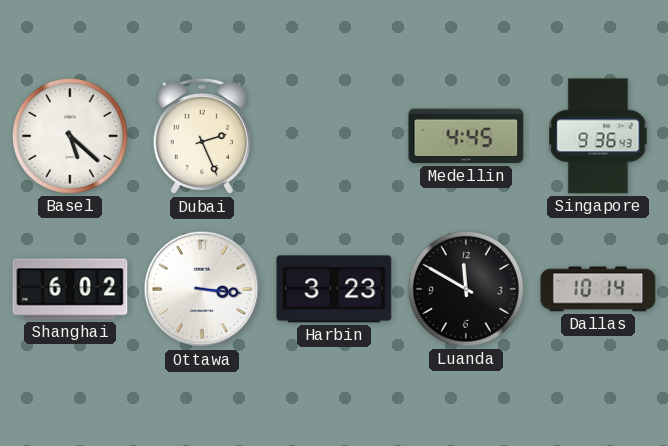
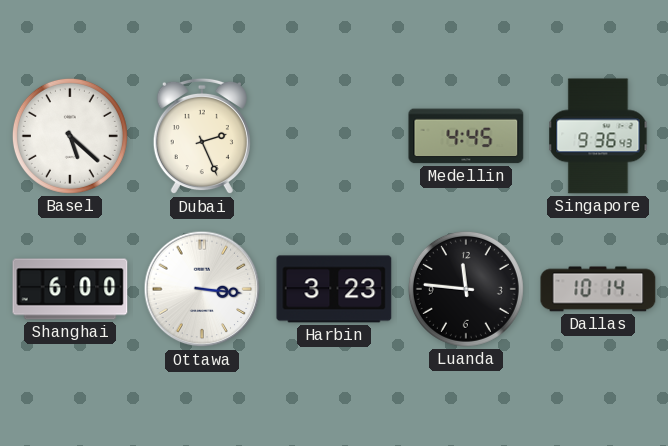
Shanghai: 6:02 -> 6:00 (70, 289)
Luanda: 11:50 -> 11:46 (466, 289)
